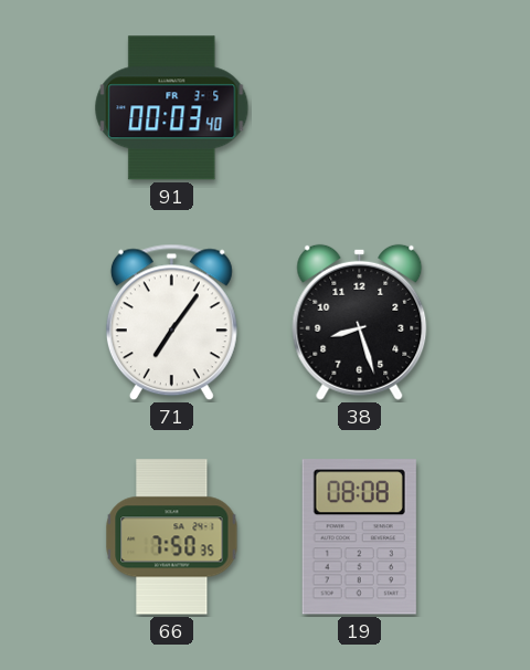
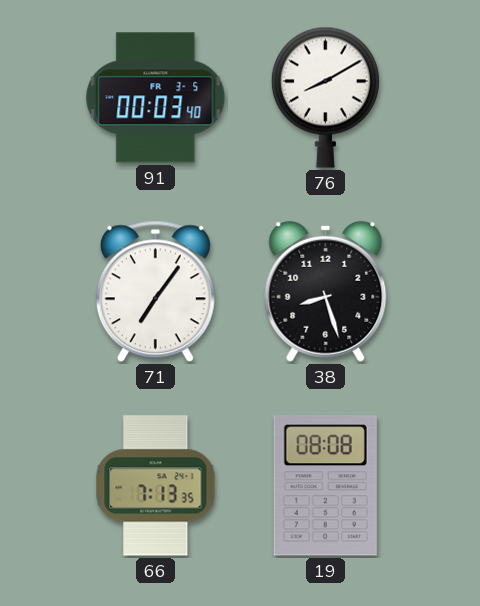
76: none -> 8:10 (325, 97)
66: 7:50 -> 7:13 (156, 486)
